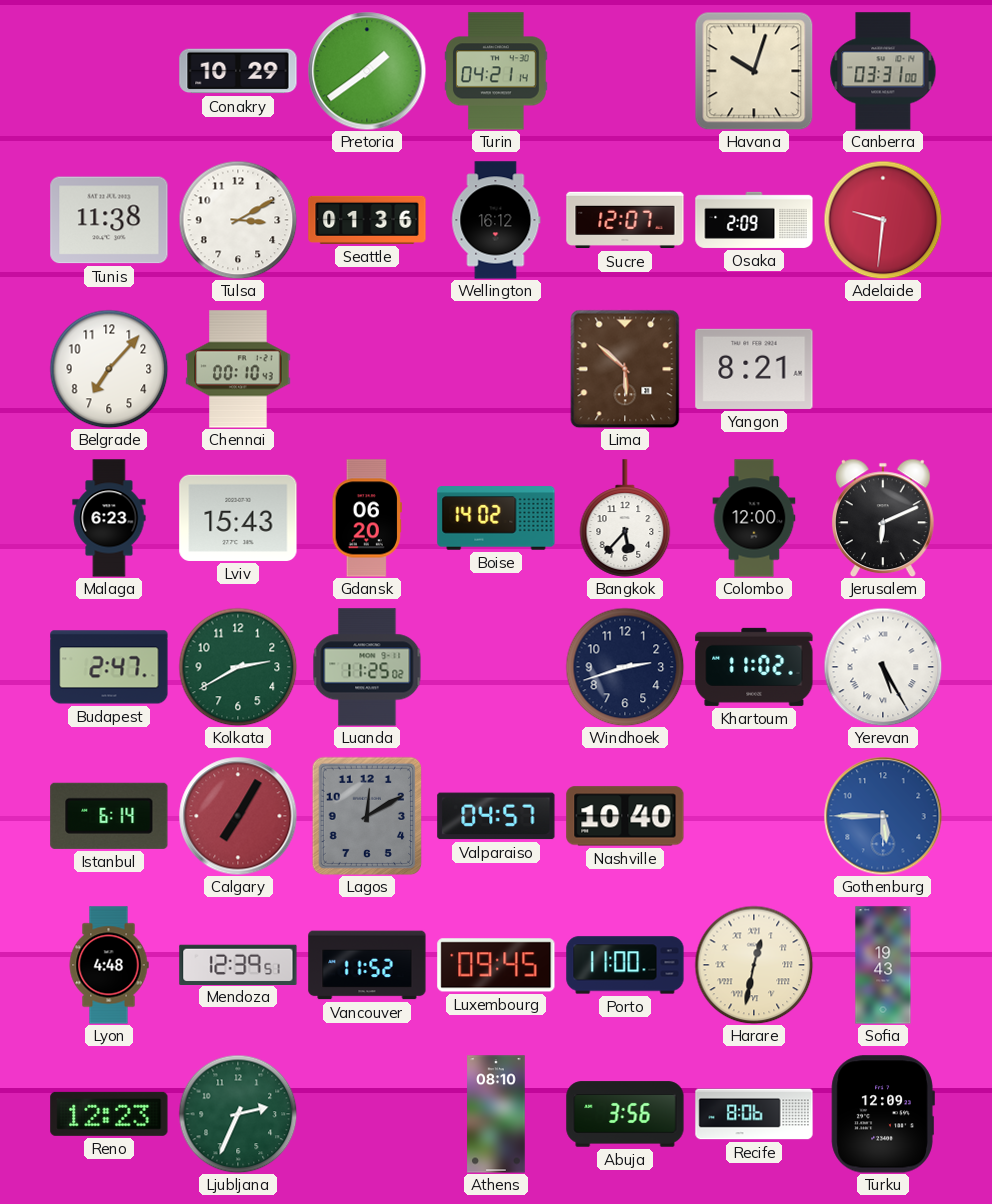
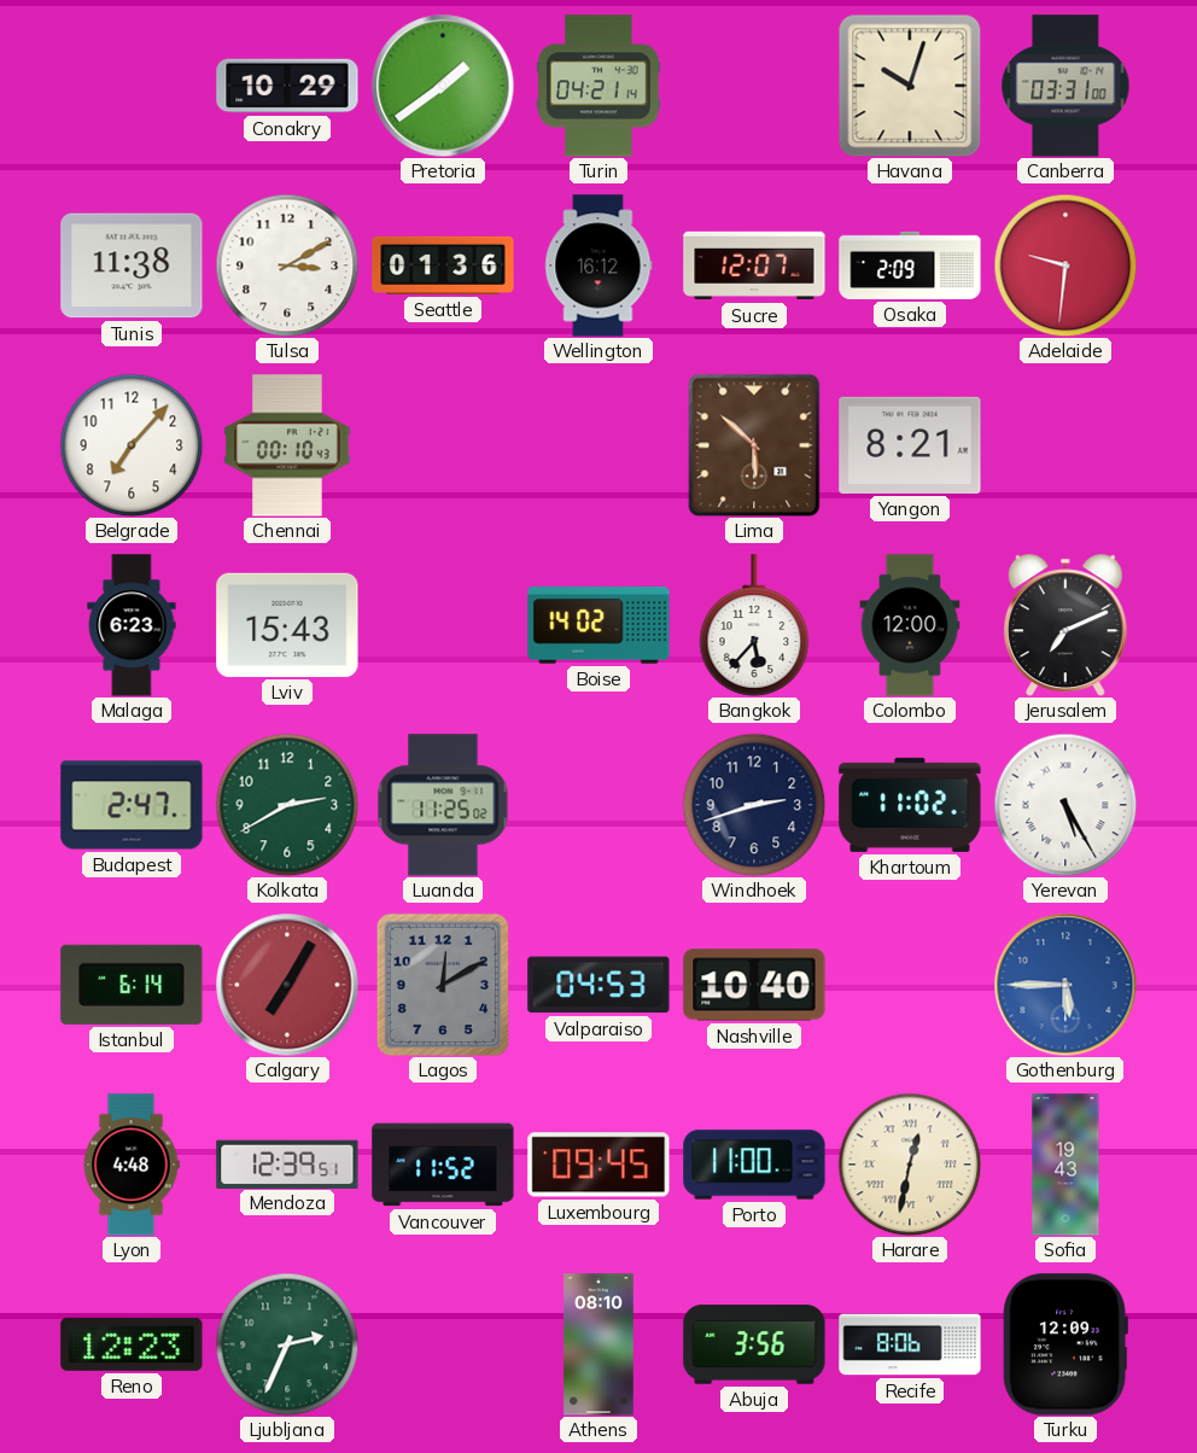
Gdansk: 06:20 -> none (367, 518)
Jerusalem: 6:11 -> 7:11 (1065, 625)
Valparaiso: 04:57 -> 04:53 (598, 985)
